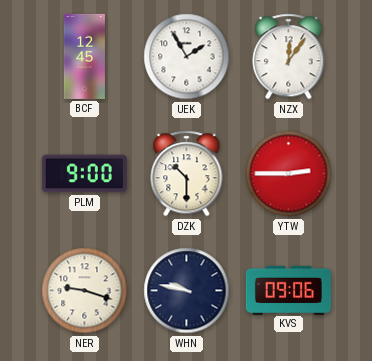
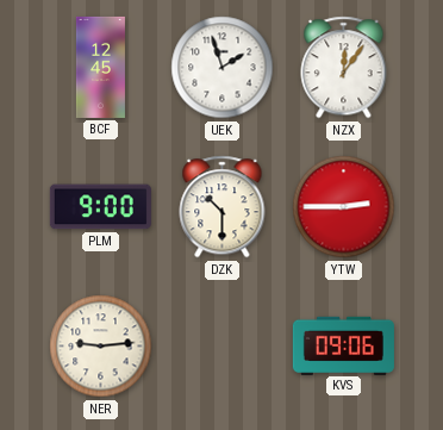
UEK: 1:55 -> 1:57 (223, 68)
NER: 9:18 -> 9:14 (101, 347)
WHN: 9:47 -> none (187, 291)
